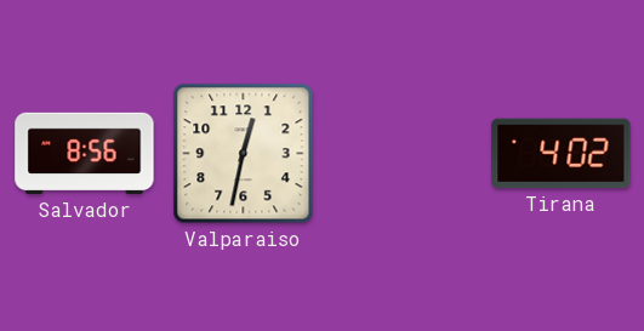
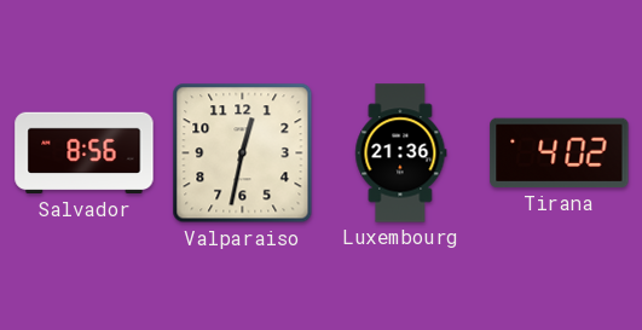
Luxembourg: none -> 21:36 (401, 154)
